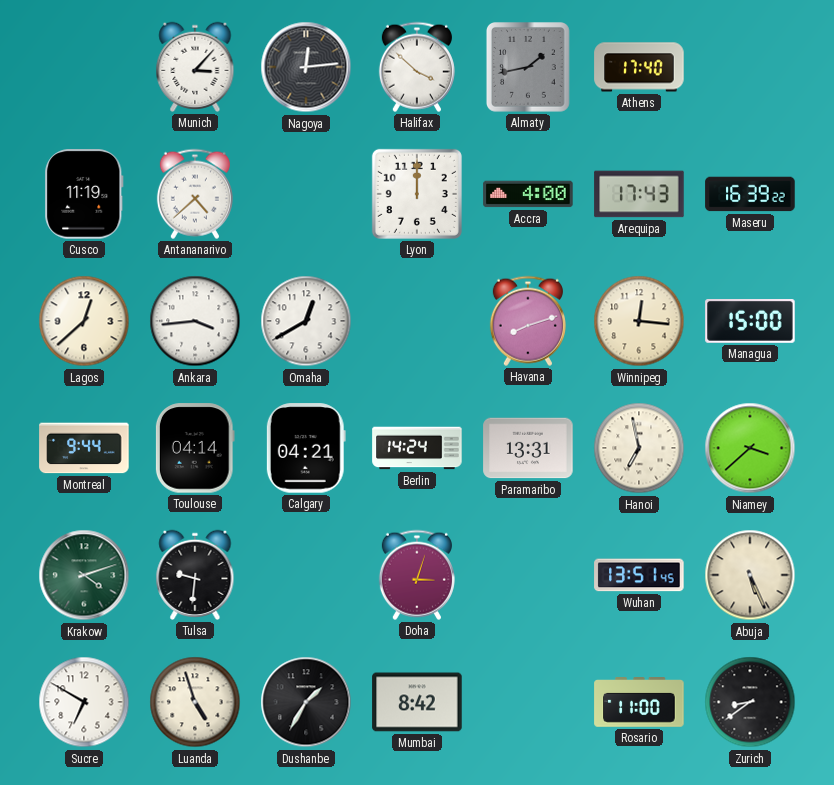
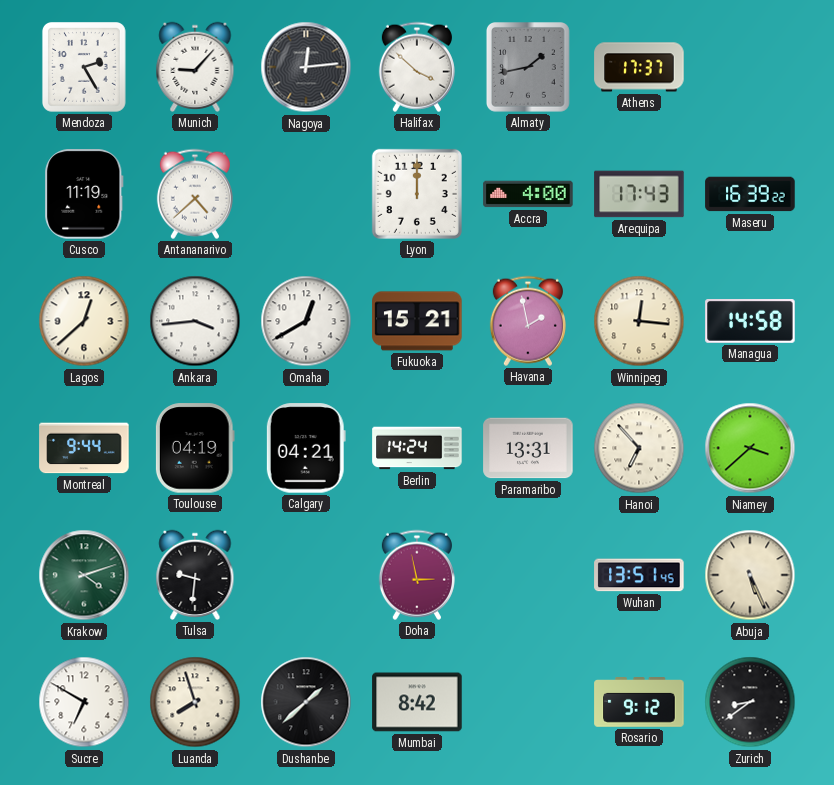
Mendoza: none -> 2:25 (84, 68)
Munich: 3:07 -> 9:07 (195, 67)
Athens: 17:40 -> 17:37 (639, 67)
Fukuoka: none -> 15:21 (417, 321)
Havana: 8:12 -> 1:58 (528, 321)
Managua: 15:00 -> 14:58 (750, 322)
Toulouse: 04:14 -> 04:19 (195, 448)
Hanoi: 6:58 -> 6:53 (639, 448)
Doha: 3:03 -> 2:58 (417, 575)
Luanda: 4:57 -> 7:57 (195, 702)
Dushanbe: 1:35 -> 1:38 (306, 702)
Rosario: 11:00 -> 9:12 (639, 703)
